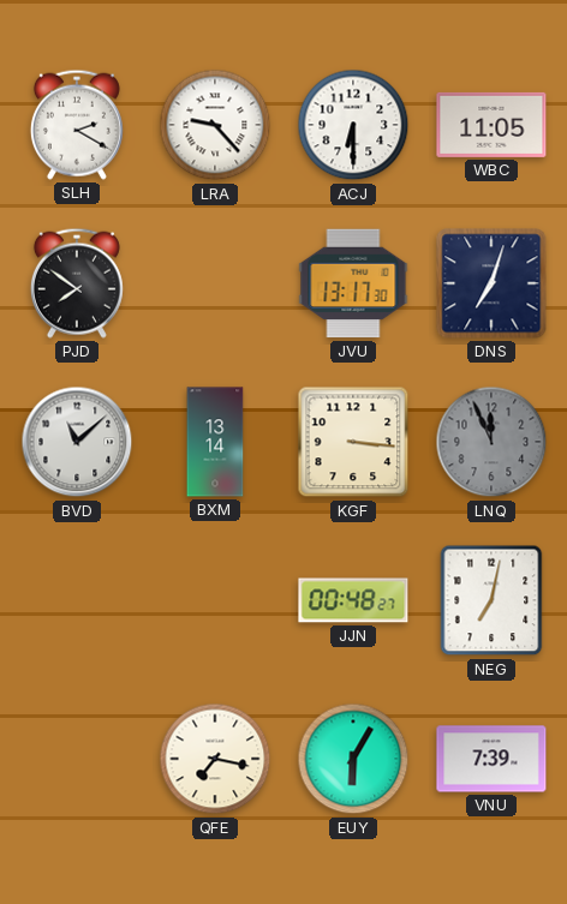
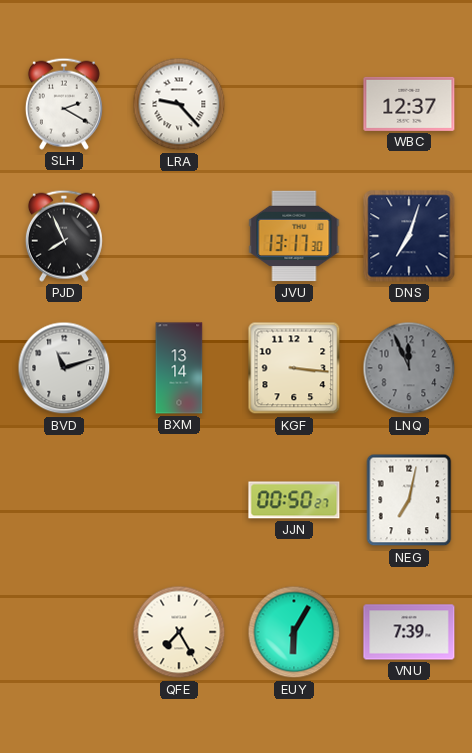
ACJ: 6:30 -> none (353, 125)
WBC: 11:05 -> 12:37 (409, 104)
PJD: 7:51 -> 7:56 (64, 236)
BVD: 11:08 -> 11:12 (64, 368)
JJN: 00:48 -> 00:50 (294, 500)
QFE: 7:17 -> 7:25 (179, 632)
